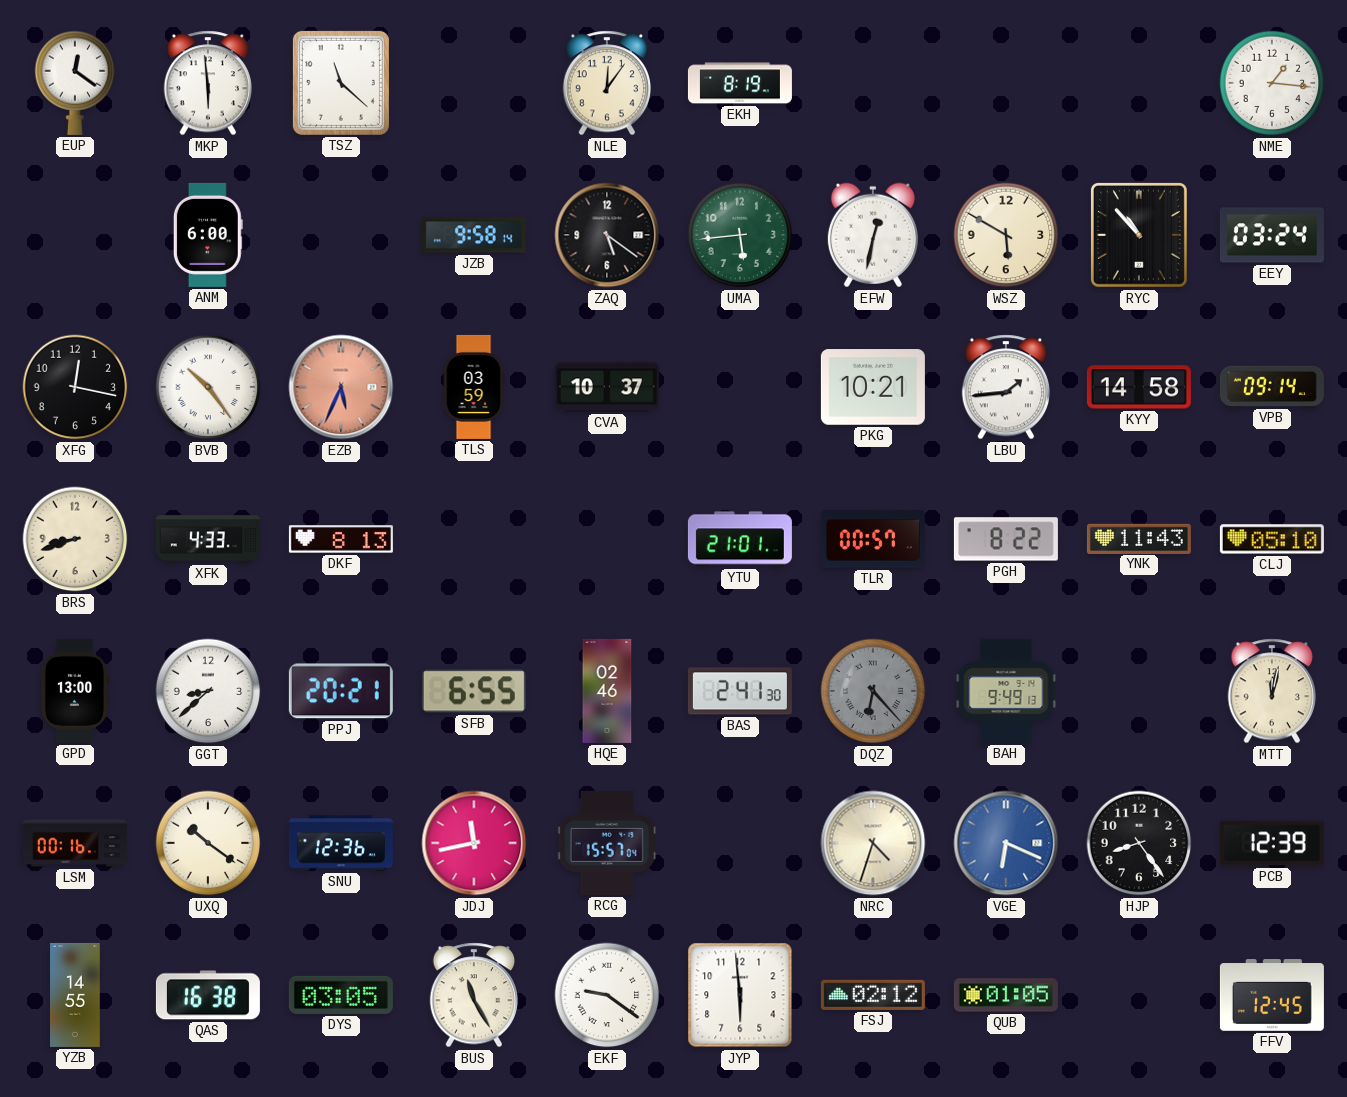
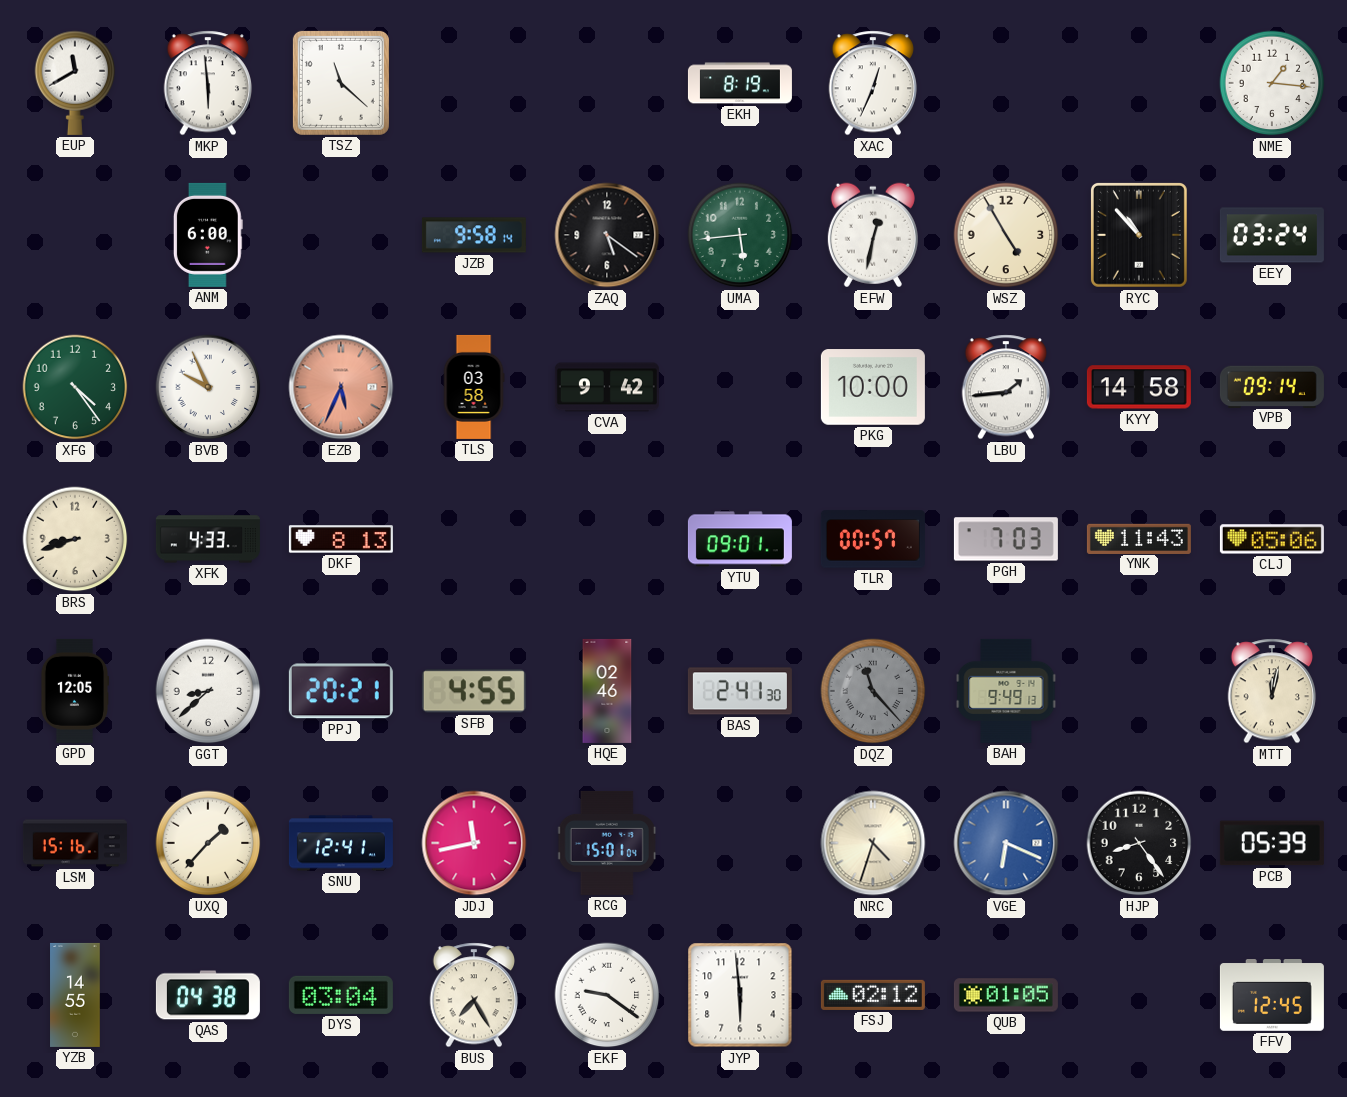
EUP: 12:21 -> 11:40 (75, 83)
NLE: 12:06 -> none (607, 83)
XAC: none -> 12:34 (873, 83)
WSZ: 5:50 -> 4:55 (1006, 235)
XFG: 12:17 -> 4:24 (75, 387)
XFG dial: black -> green (75, 387)
BVB: 10:24 -> 9:56 (208, 387)
TLS: 03:59 -> 03:58 (474, 387)
CVA: 10:37 -> 9:42 (607, 387)
PKG: 10:21 -> 10:00 (873, 387)
YTU: 21:01 -> 09:01 (740, 539)
PGH: 8:22 -> 7:03 (1006, 539)
CLJ: 05:10 -> 05:06 (1272, 539)
GPD: 13:00 -> 12:05 (74, 691)
SFB: 6:55 -> 4:55 (474, 691)
DQZ: 6:23 -> 11:23 (873, 691)
LSM: 00:16 -> 15:16 (75, 843)
UXQ: 10:21 -> 1:37 (208, 843)
SNU: 12:36 -> 12:41 (341, 843)
RCG: 15:57 -> 15:01 (607, 843)
PCB: 12:39 -> 05:39 (1272, 843)
QAS: 16:38 -> 04:38 (208, 995)
DYS: 03:05 -> 03:04 (341, 995)
BUS: 11:25 -> 7:25 (474, 995)
